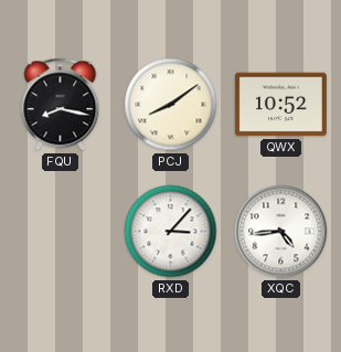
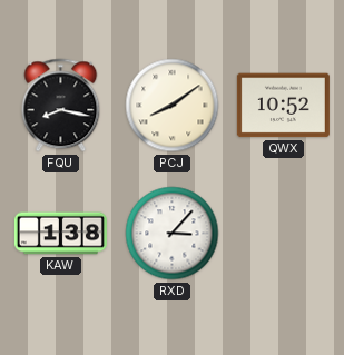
KAW: none -> 1:38 (60, 234)
XQC: 4:44 -> none (281, 232)
